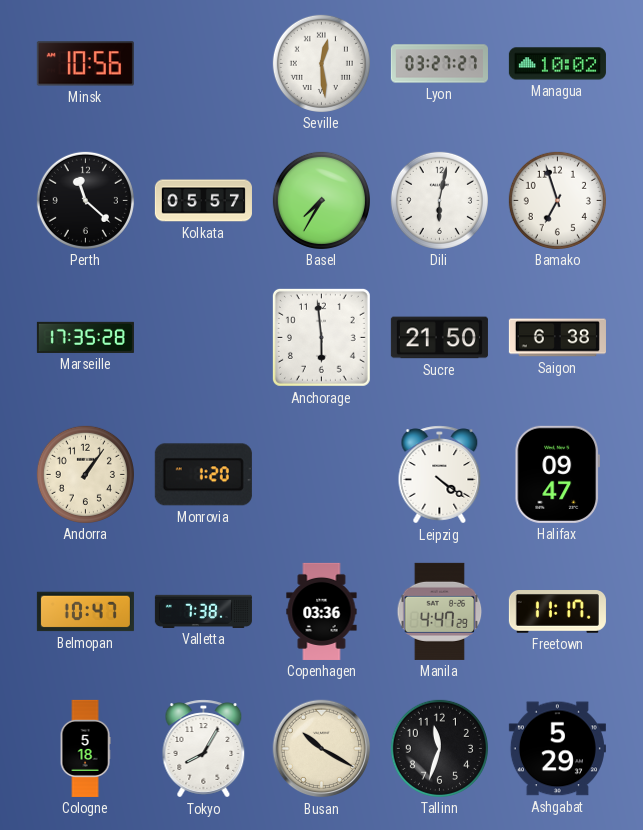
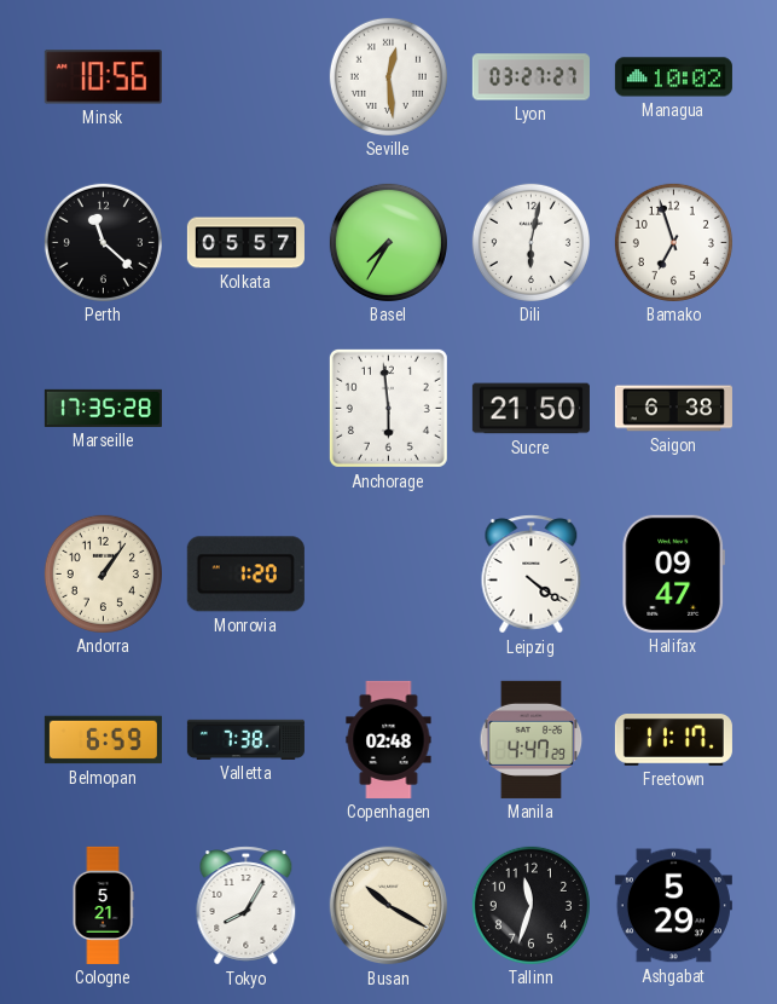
Belmopan: 10:47 -> 6:59 (103, 740)
Copenhagen: 03:36 -> 02:48 (389, 739)
Cologne: 5:18 -> 5:21 (103, 905)
